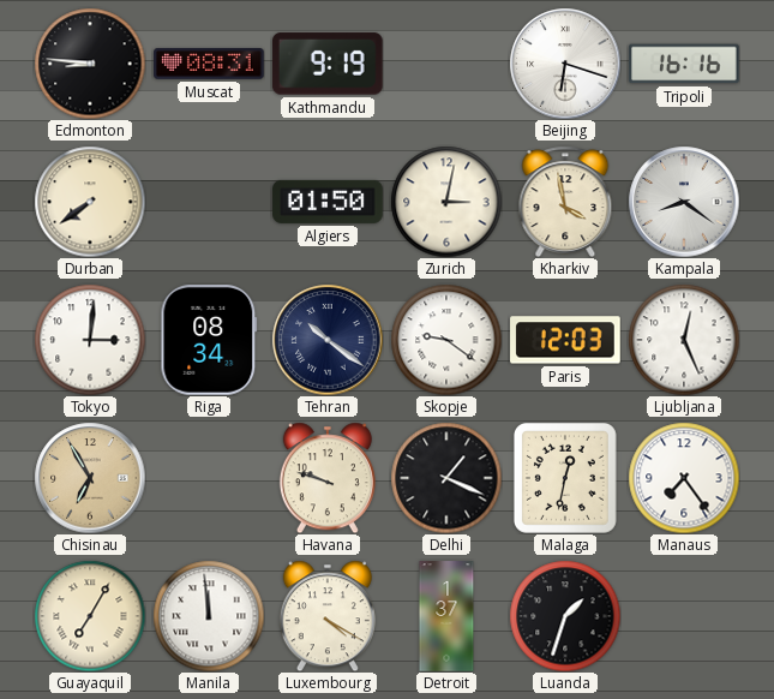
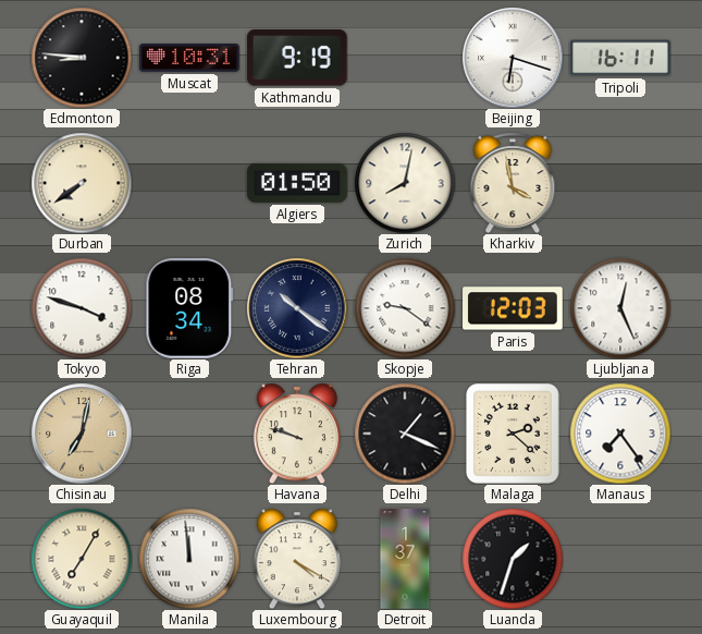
Muscat: 08:31 -> 10:31 (189, 59)
Tripoli: 16:16 -> 16:11 (620, 58)
Zurich: 3:02 -> 8:02 (405, 183)
Kampala: 8:21 -> none (684, 202)
Tokyo: 3:01 -> 3:48 (82, 308)
Chisinau: 6:55 -> 7:02 (82, 434)
Malaga: 12:32 -> 2:22 (513, 434)
